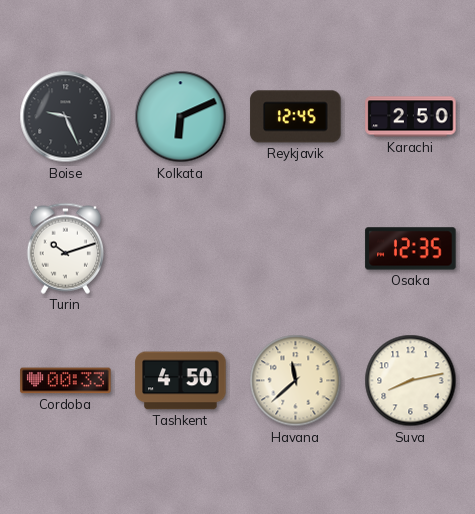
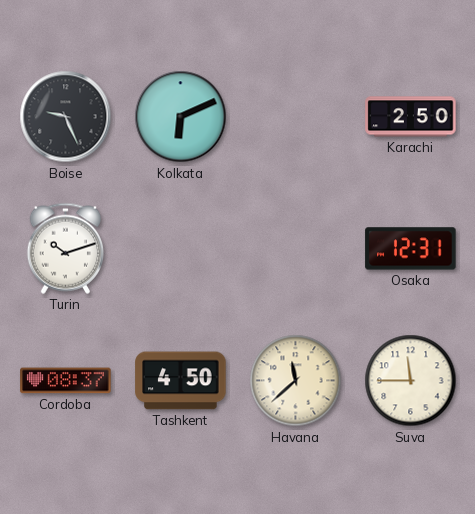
Reykjavik: 12:45 -> none (296, 117)
Osaka: 12:35 -> 12:31 (411, 249)
Cordoba: 00:33 -> 08:37 (66, 381)
Suva: 8:13 -> 11:45 (411, 381)
